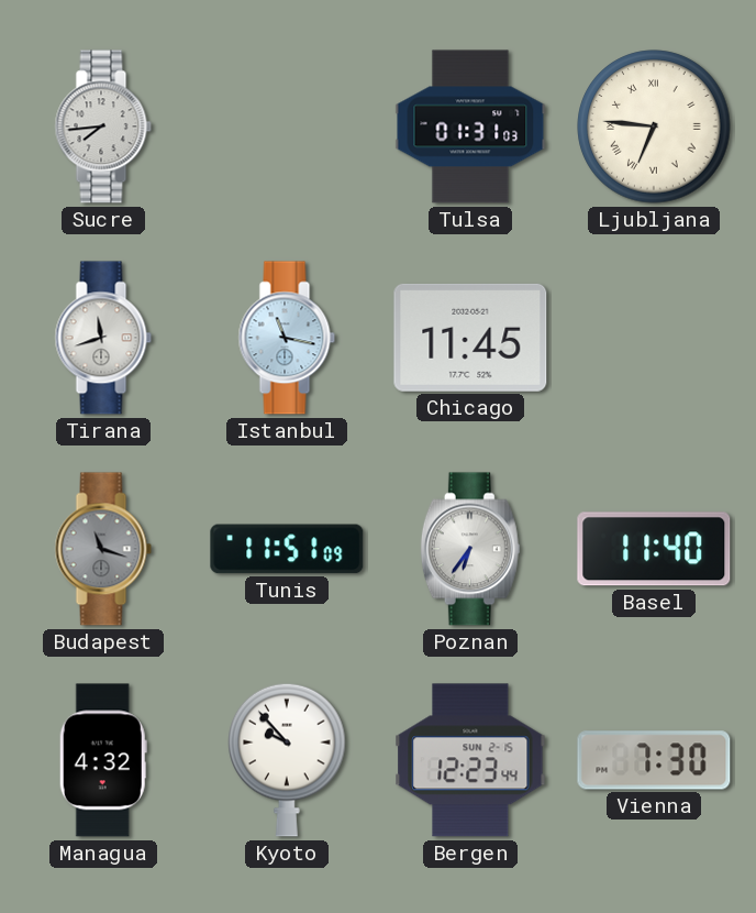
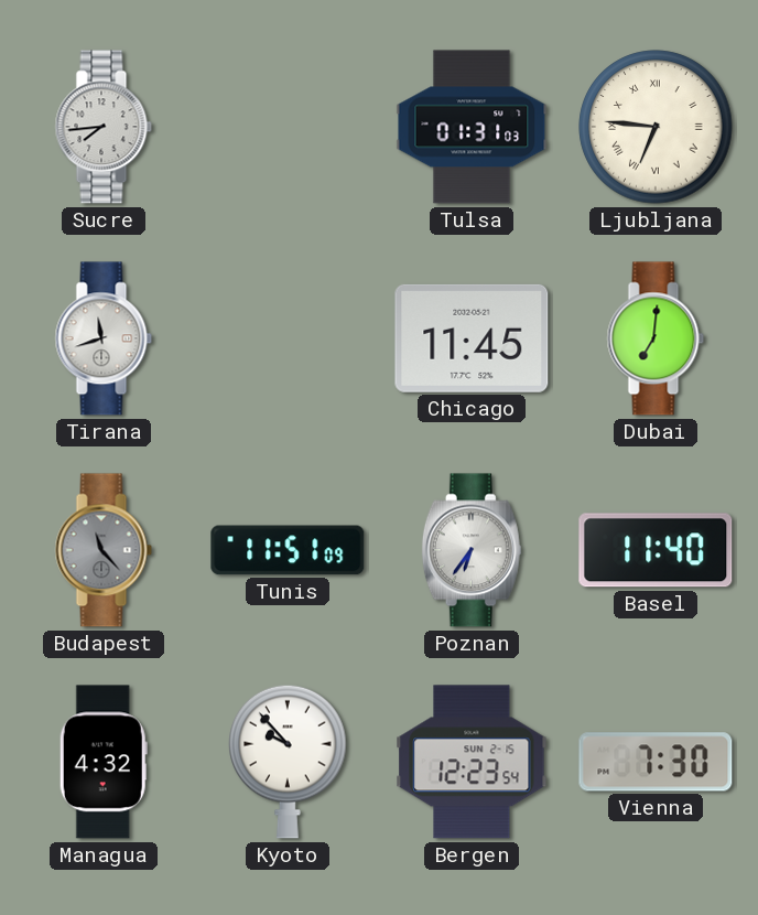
Istanbul: 11:17 -> none (287, 338)
Dubai: none -> 7:01 (656, 338)
Budapest: 11:18 -> 11:23 (104, 550)
Bergen: 12:23:44 -> 12:23:54 (472, 762)
